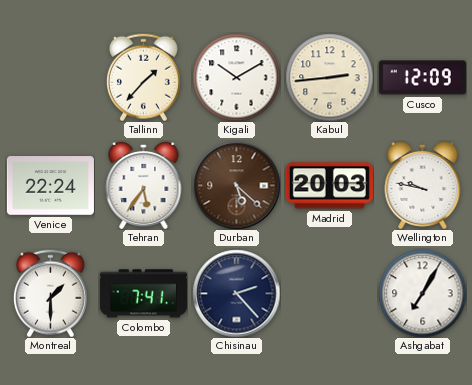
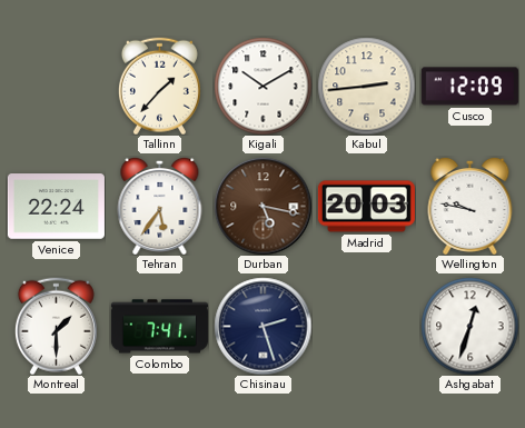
Durban: 5:22 -> 5:17 (262, 206)
Chisinau: 2:23 -> 2:27 (262, 326)
Ashgabat: 7:05 -> 12:33 (469, 326)
